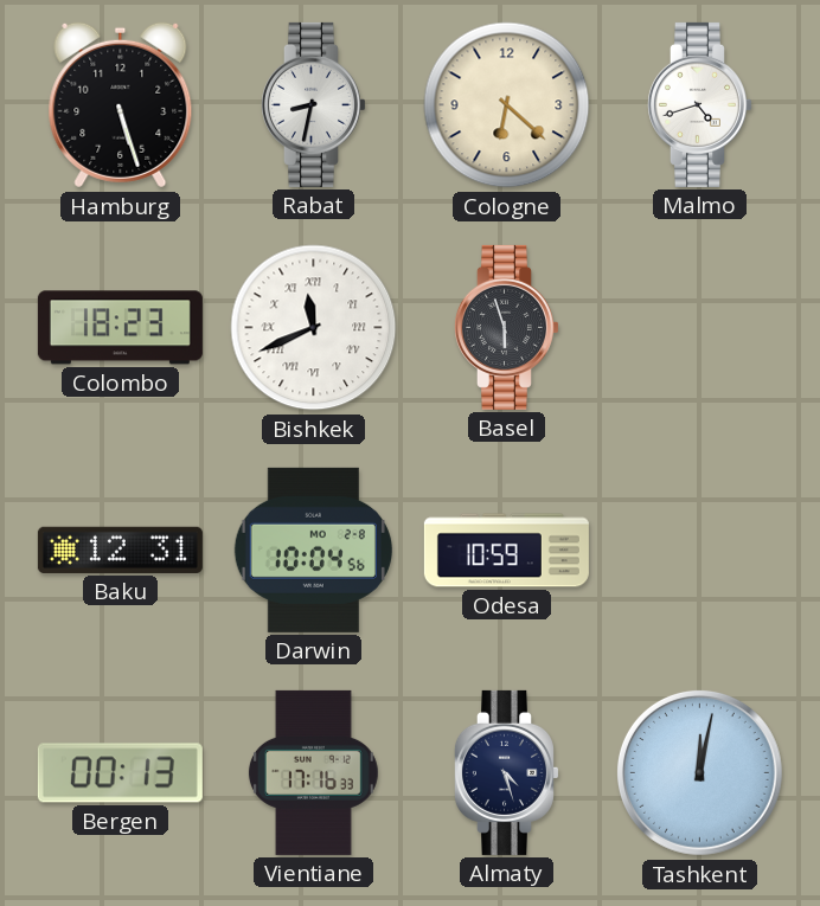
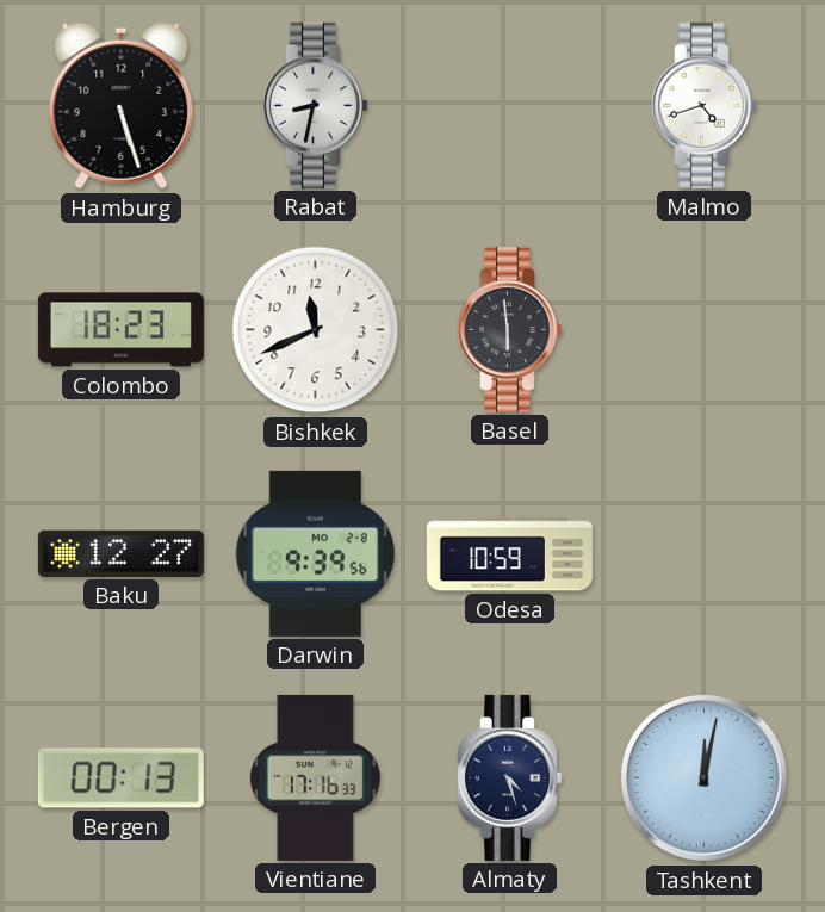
Cologne: 6:22 -> none (507, 105)
Bishkek numerals: Roman -> Arabic (316, 330)
Basel: 5:57 -> 5:59 (509, 329)
Baku: 12:31 -> 12:27 (120, 553)
Darwin: 10:04 -> 9:39 (315, 553)
